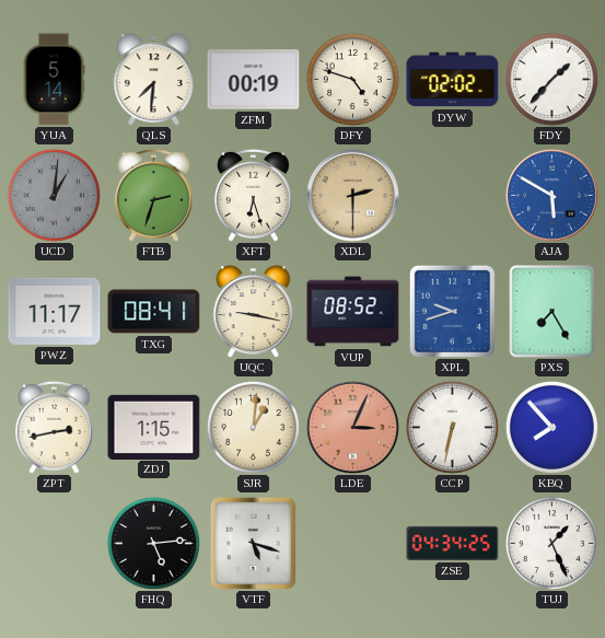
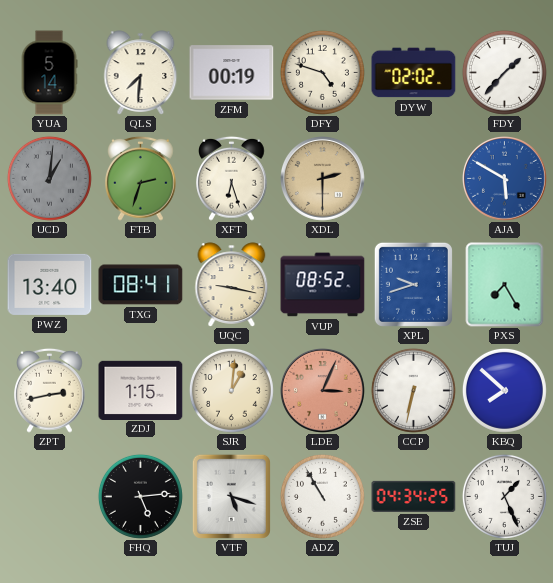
PWZ: 11:17 -> 13:40 (50, 284)
KBQ: 7:53 -> 7:52 (504, 390)
ADZ: none -> 10:55 (322, 496)
